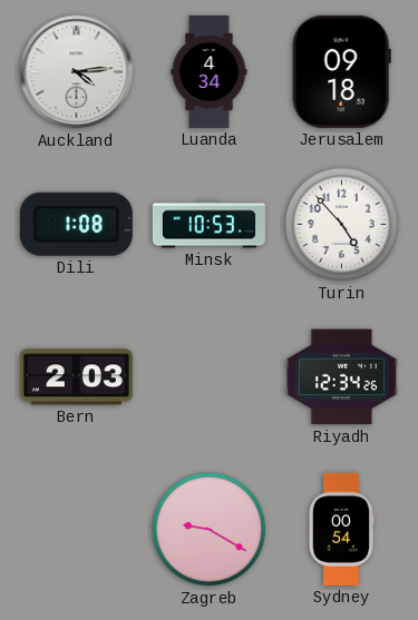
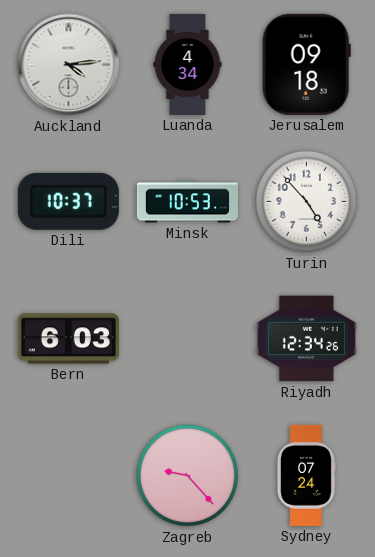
Dili: 1:08 -> 10:37 (68, 201)
Bern: 2:03 -> 6:03 (68, 339)
Zagreb: 9:20 -> 9:23 (188, 476)
Sydney: 00:54 -> 07:24 (306, 475)
